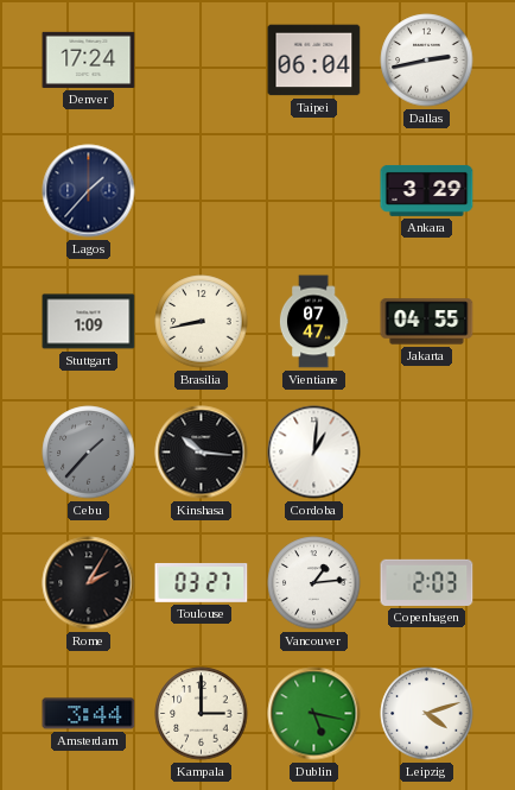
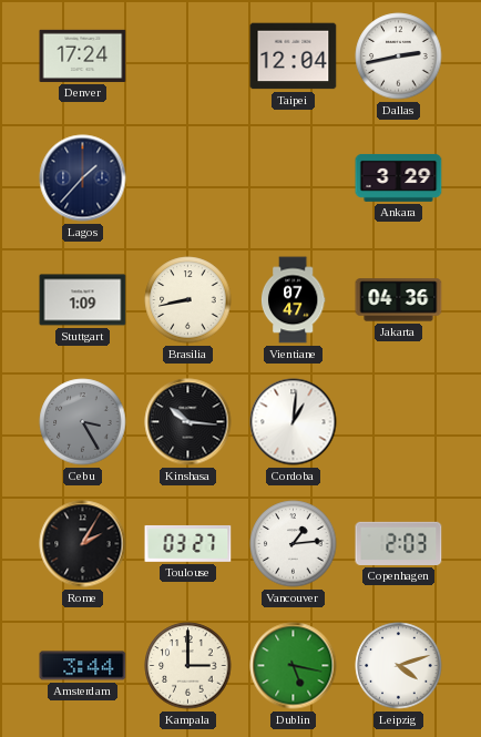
Taipei: 06:04 -> 12:04 (294, 57)
Jakarta: 04:55 -> 04:36 (399, 300)
Cebu: 1:37 -> 3:25 (83, 422)
